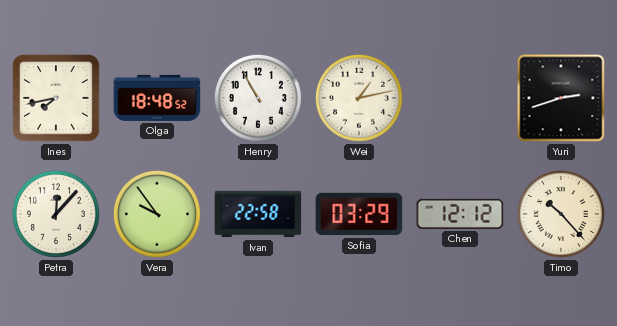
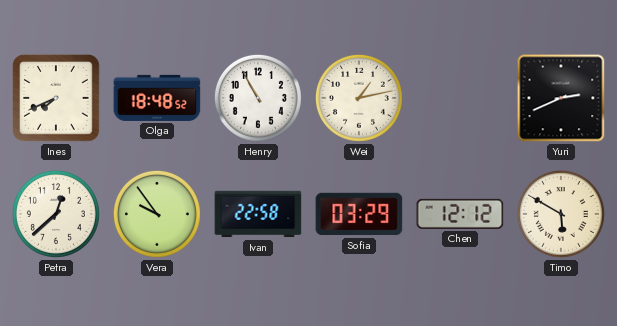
Ines: 7:43 -> 7:41 (56, 98)
Yuri: 2:42 -> 2:41 (561, 98)
Petra: 12:07 -> 12:38 (56, 214)
Timo: 10:23 -> 5:50 (561, 214)
